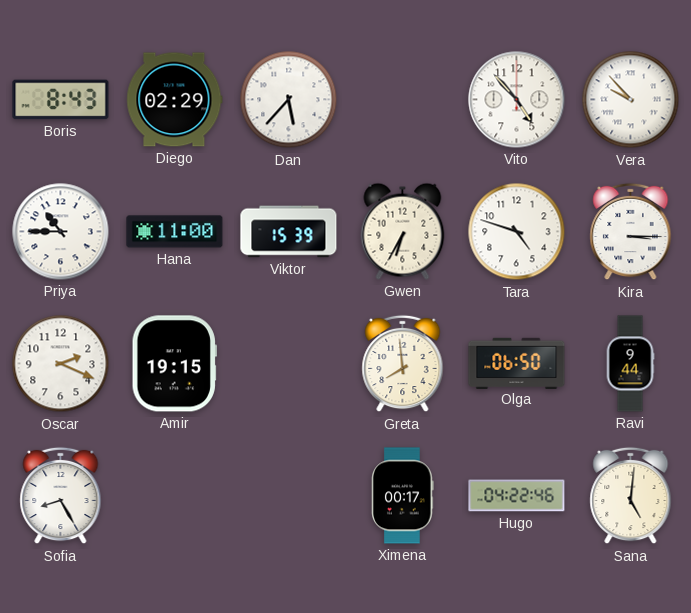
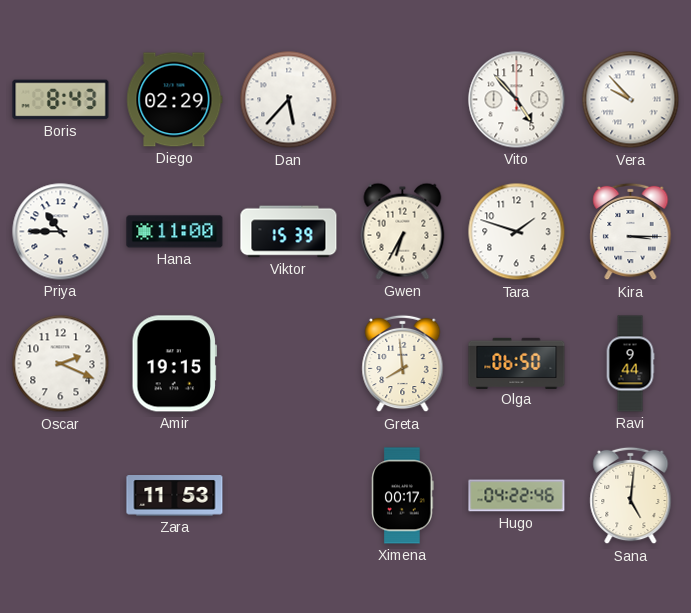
Tara: 4:48 -> 1:48 (517, 232)
Sofia: 8:25 -> none (61, 496)
Zara: none -> 11:53 (175, 496)
